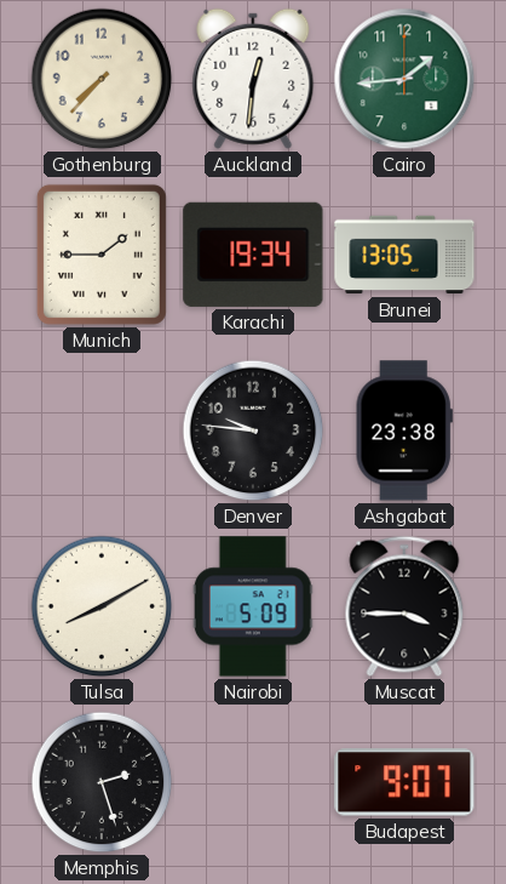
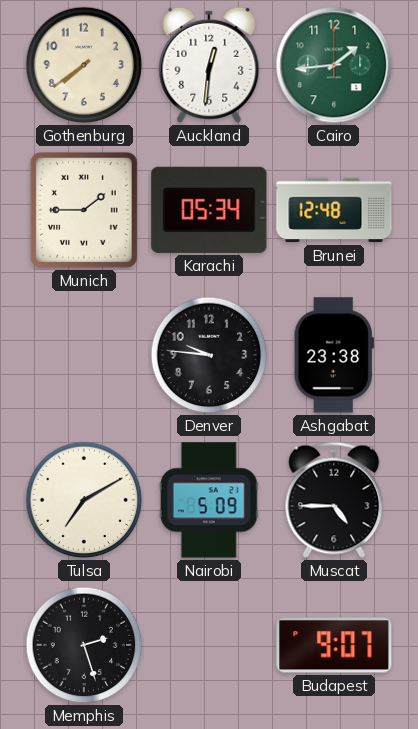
Gothenburg: 7:37 -> 7:39 (84, 65)
Karachi: 19:34 -> 05:34 (209, 210)
Brunei: 13:05 -> 12:48 (334, 210)
Tulsa: 8:10 -> 7:10 (84, 500)
Muscat: 3:45 -> 4:45 (334, 500)
